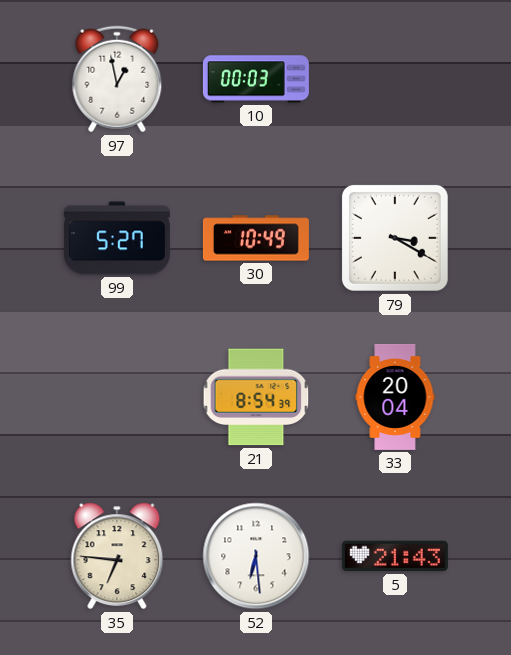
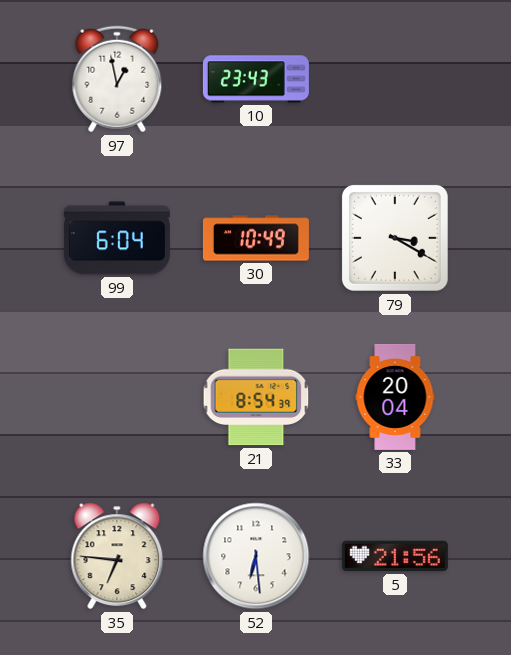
10: 00:03 -> 23:43 (256, 79)
99: 5:27 -> 6:04 (117, 238)
5: 21:43 -> 21:56 (395, 556)
